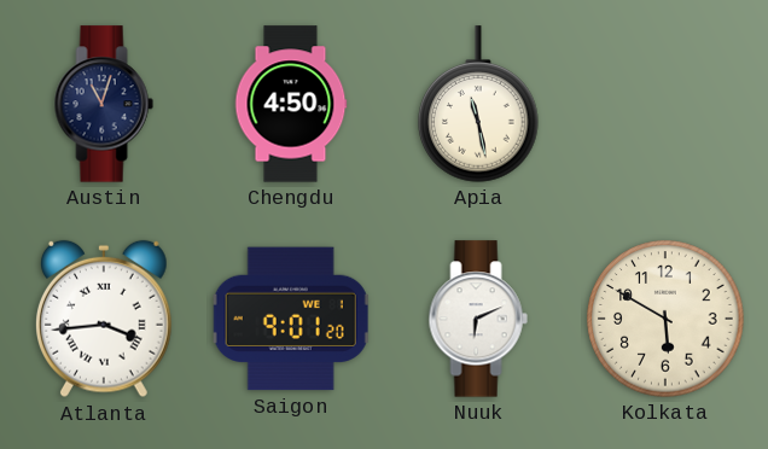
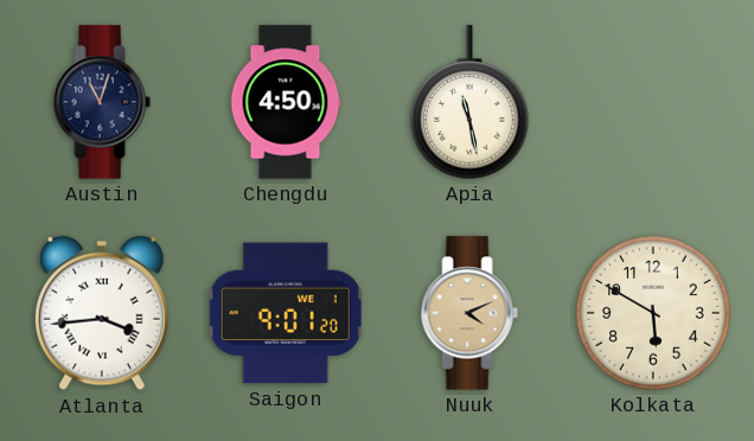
Nuuk: 6:11 -> 4:11 (469, 313)
Nuuk dial: white -> champagne (469, 313)
